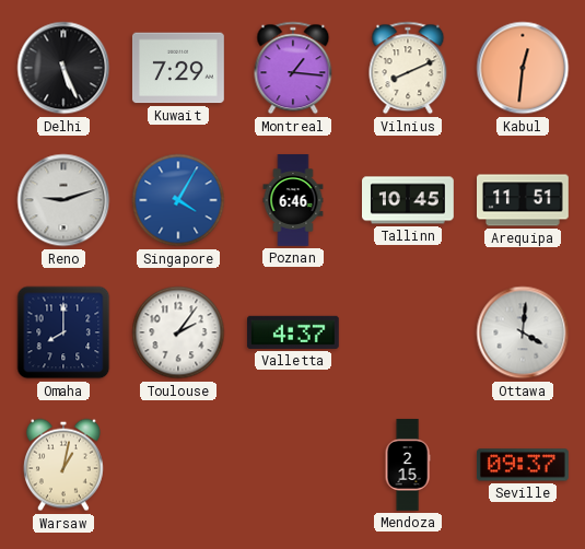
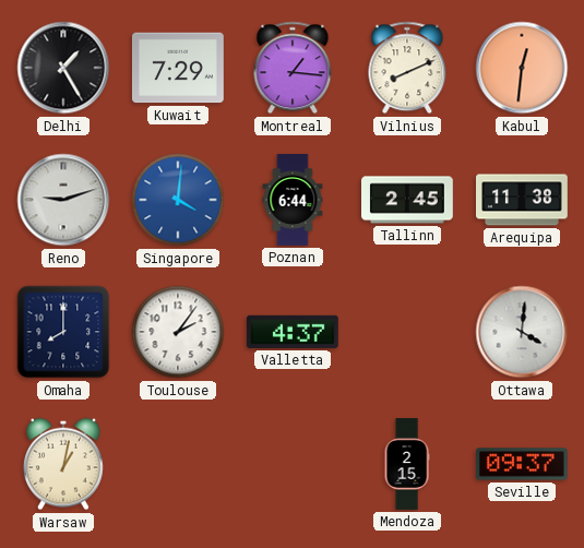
Delhi: 5:26 -> 1:25 (63, 68)
Singapore: 4:05 -> 4:01 (178, 200)
Poznan: 6:46 -> 6:44 (293, 200)
Tallinn: 10:45 -> 2:45 (408, 200)
Arequipa: 11:51 -> 11:38 (523, 200)
